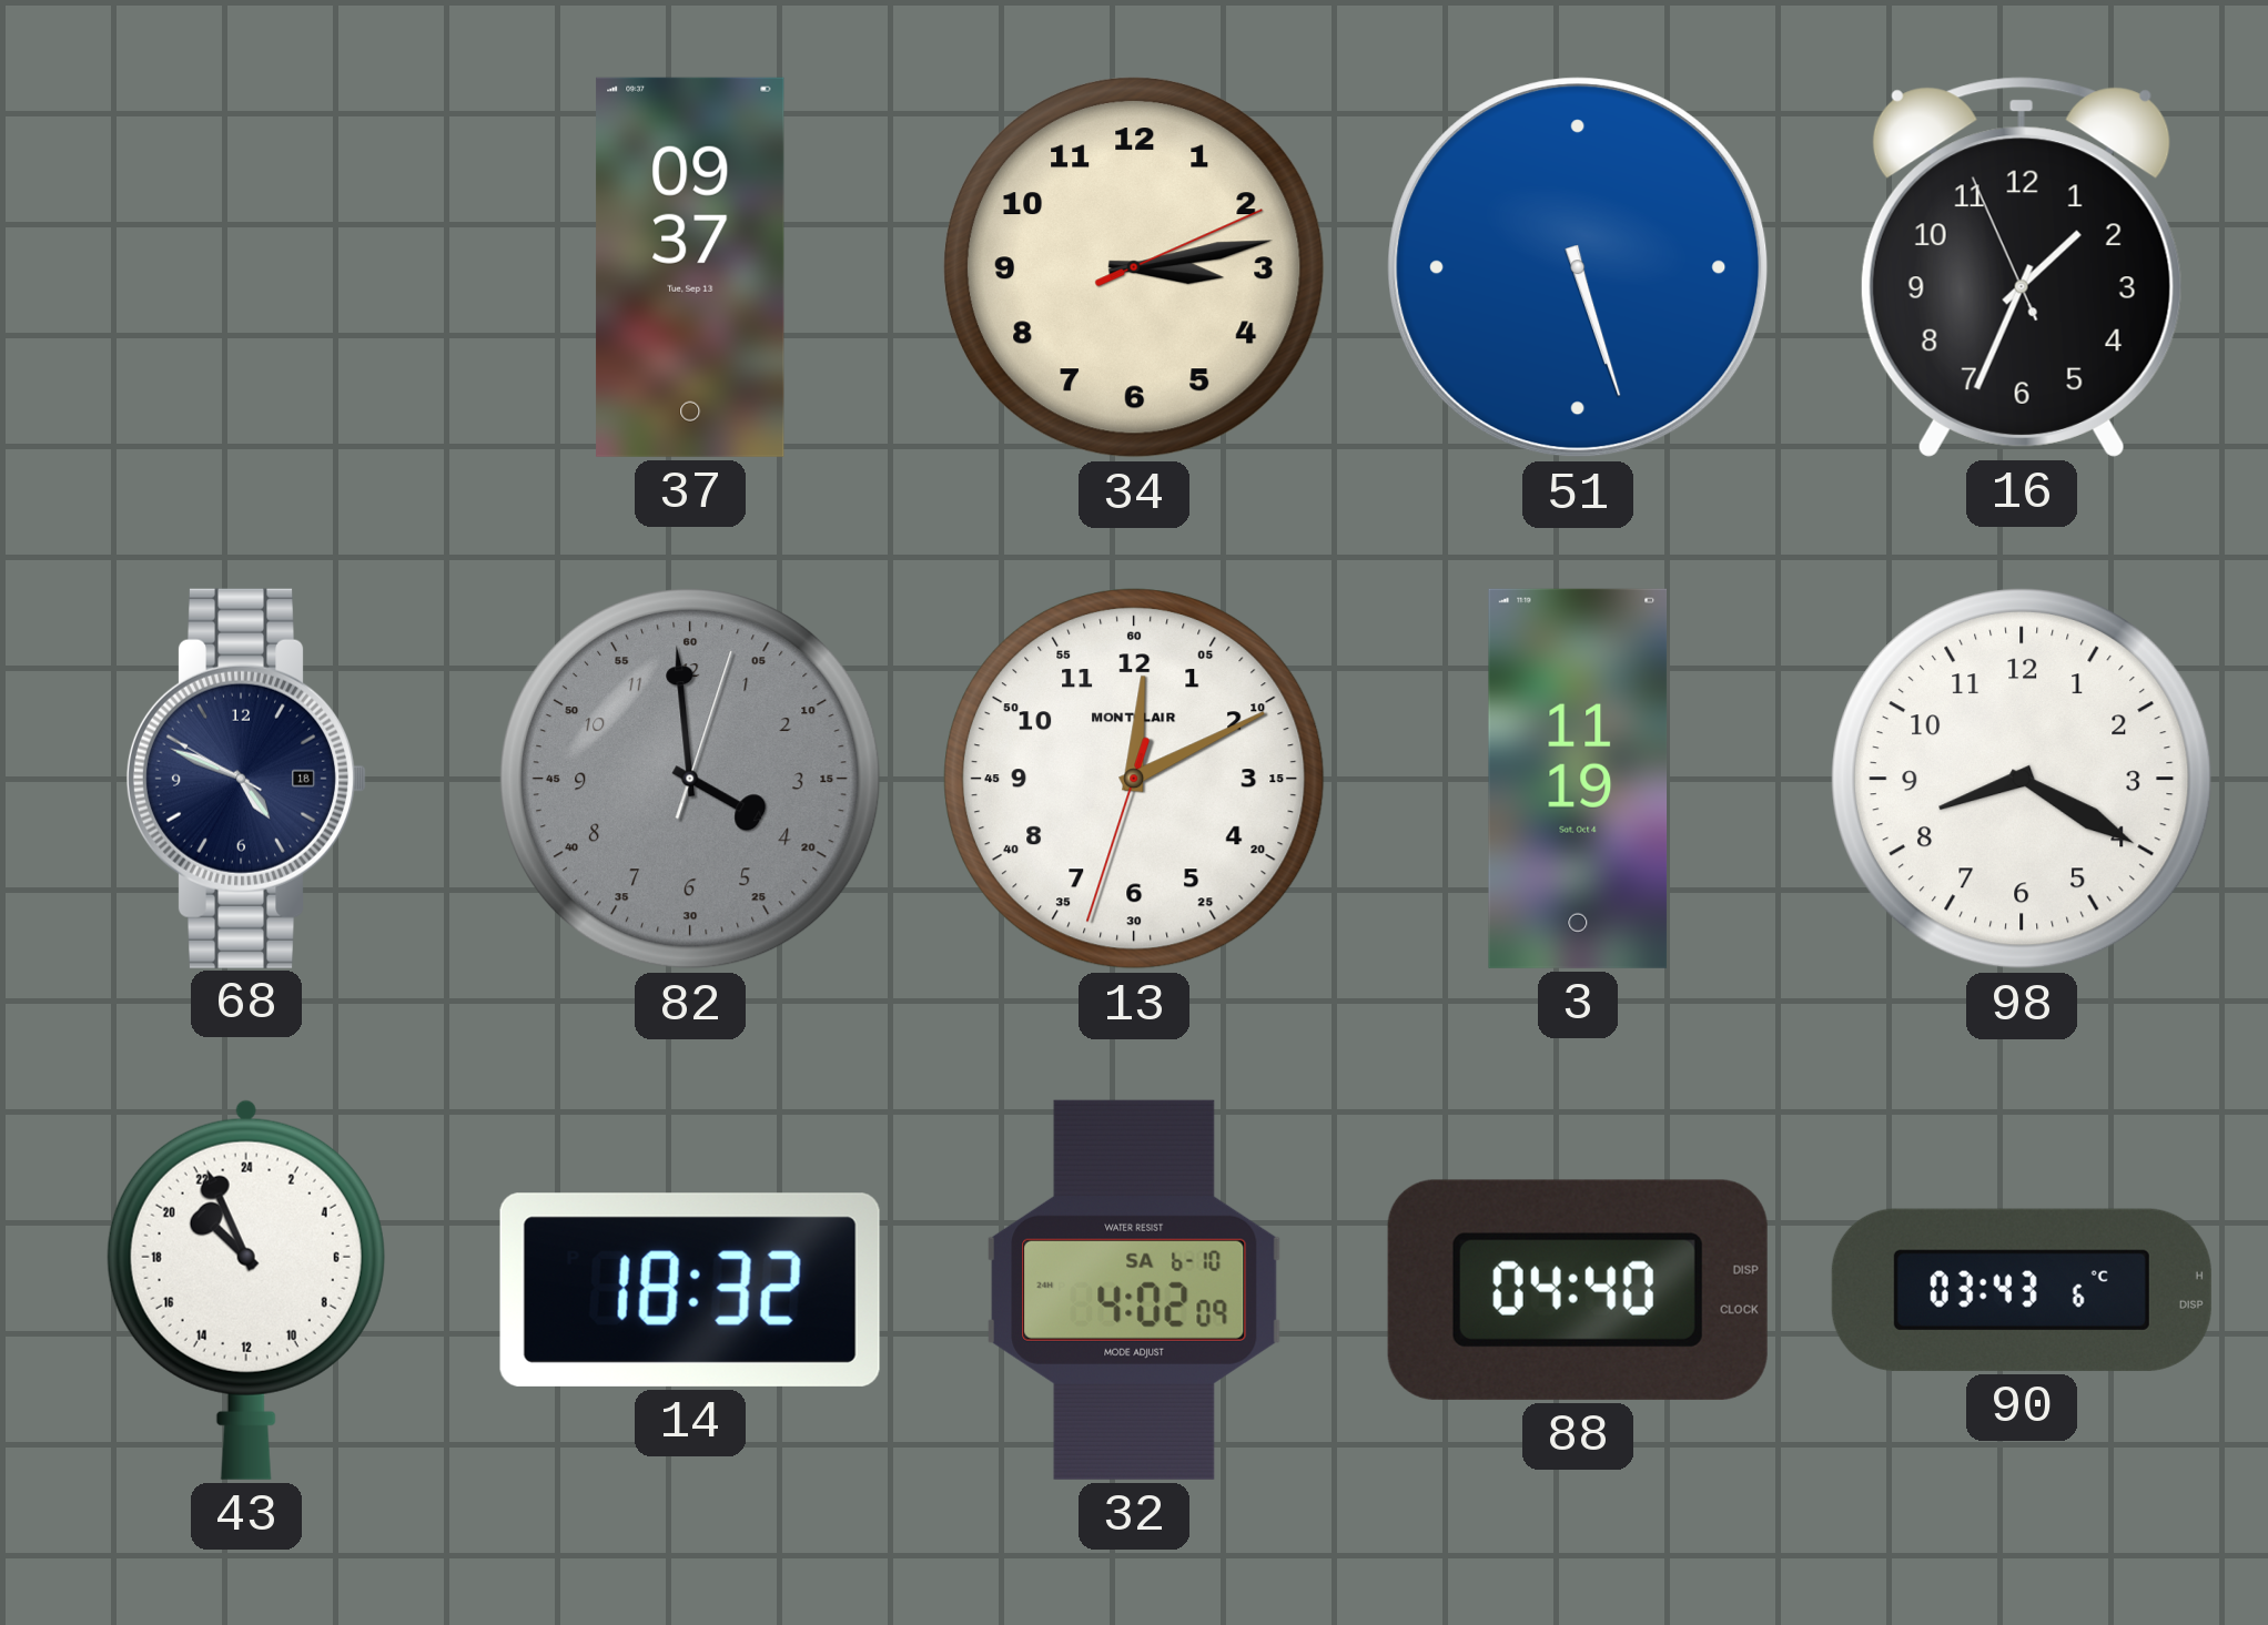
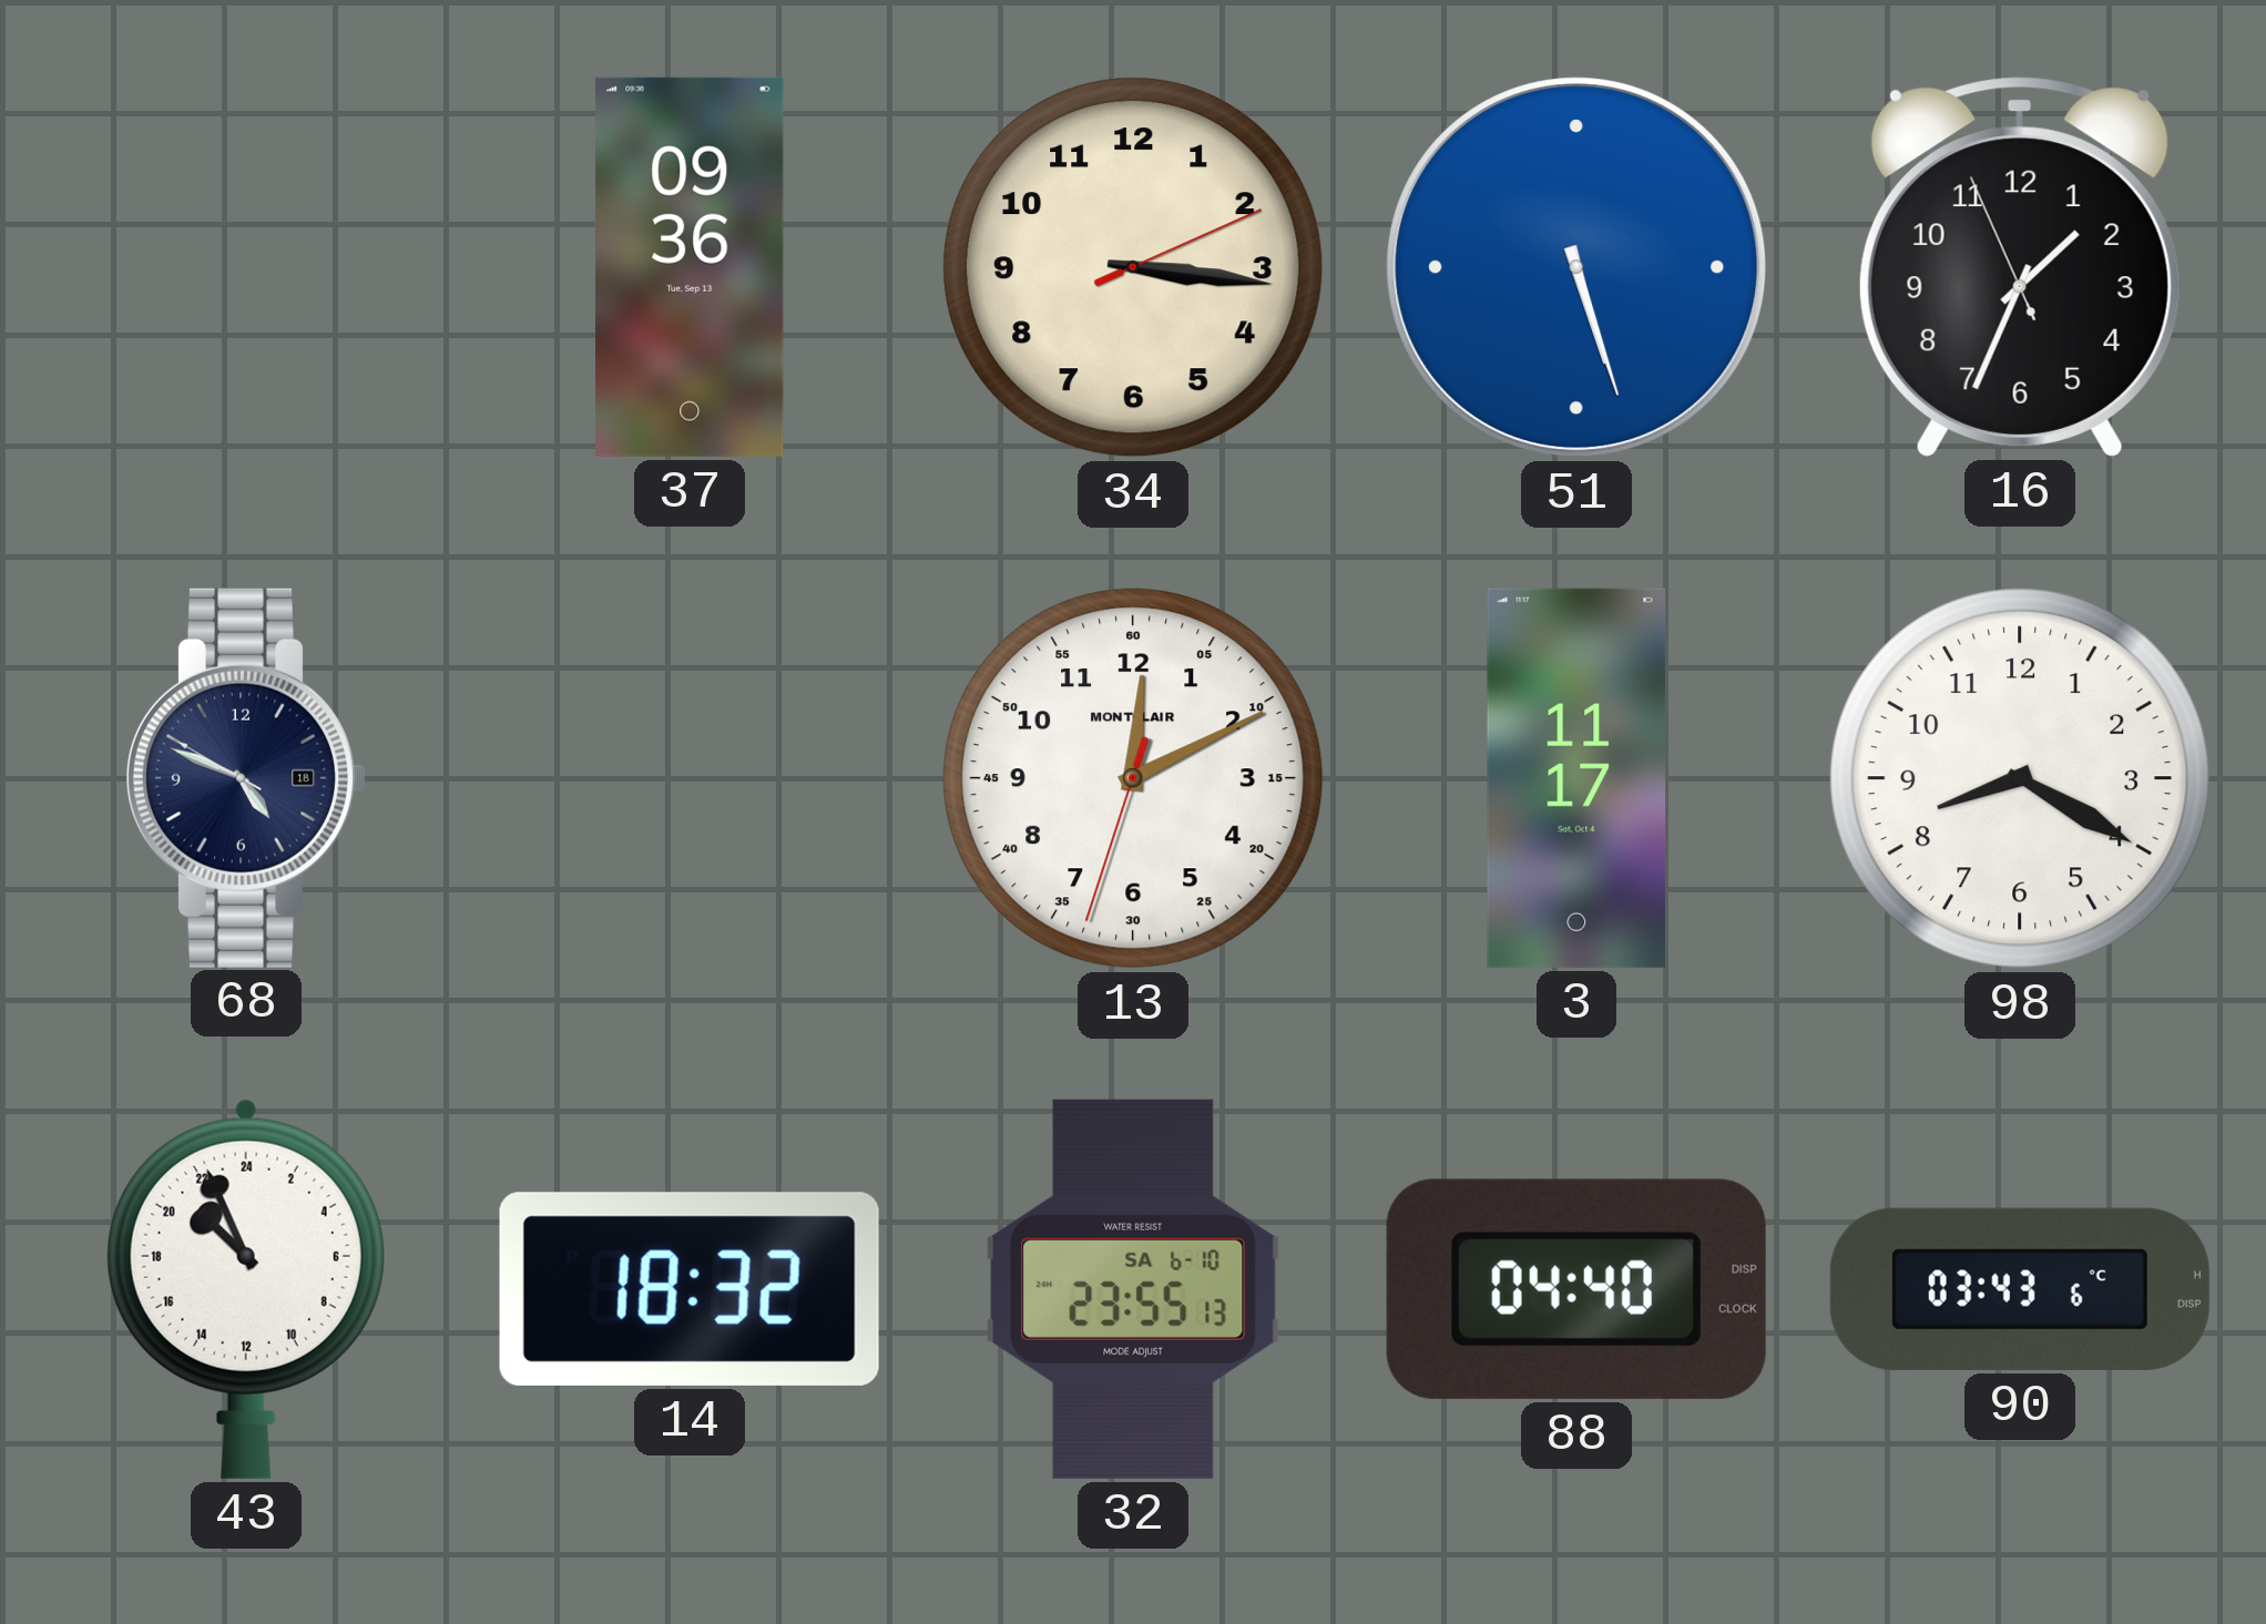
37: 09:37 -> 09:36 (690, 267)
34: 3:13 -> 3:16 (1134, 268)
82: 3:59 -> none (691, 780)
3: 11:19 -> 11:17 (1576, 778)
32: 4:02 -> 23:55 (1133, 1289)
